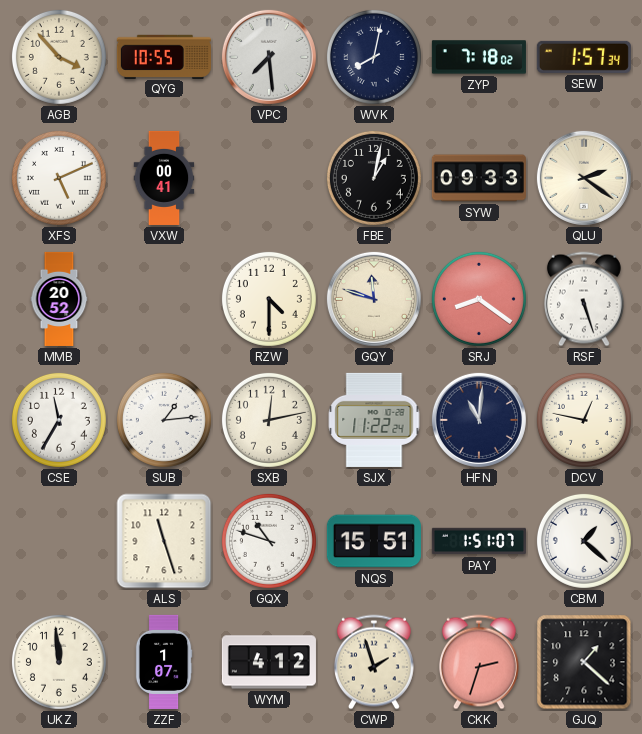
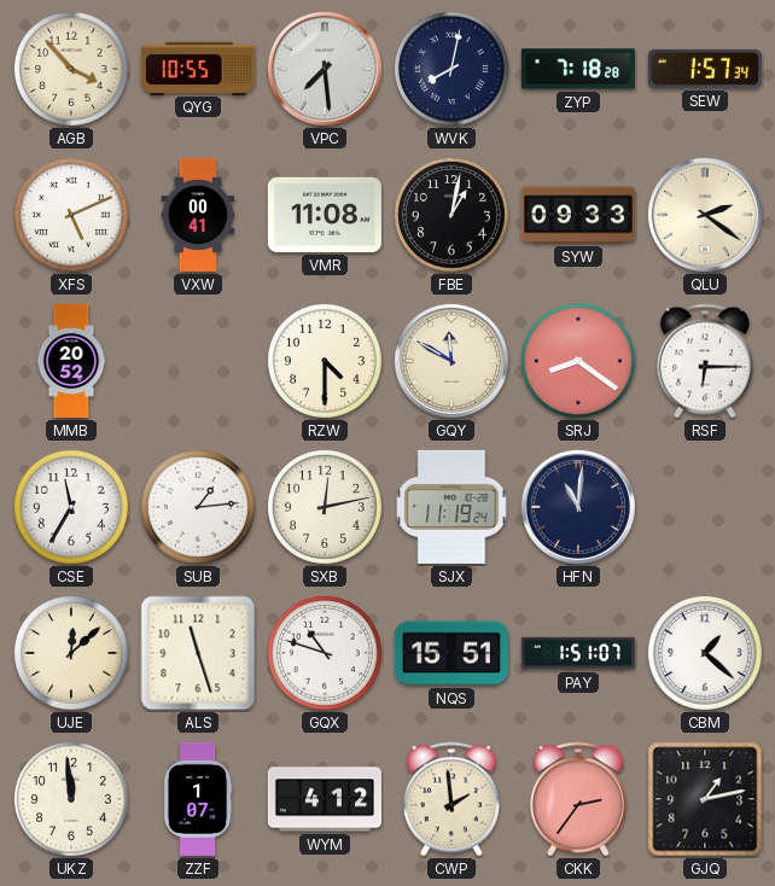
ZYP: 7:18:02 -> 7:18:28 (578, 69)
VMR: none -> 11:08 (325, 215)
GQY: 11:48 -> 11:50 (451, 361)
RSF: 5:27 -> 6:15 (705, 361)
SJX: 11:22 -> 11:19 (451, 507)
DCV: 12:47 -> none (584, 420)
UJE: none -> 12:08 (71, 653)
CWP: 1:57 -> 1:59 (451, 799)
CKK: 2:33 -> 2:36 (578, 799)
GJQ: 1:22 -> 1:13 (705, 799)
